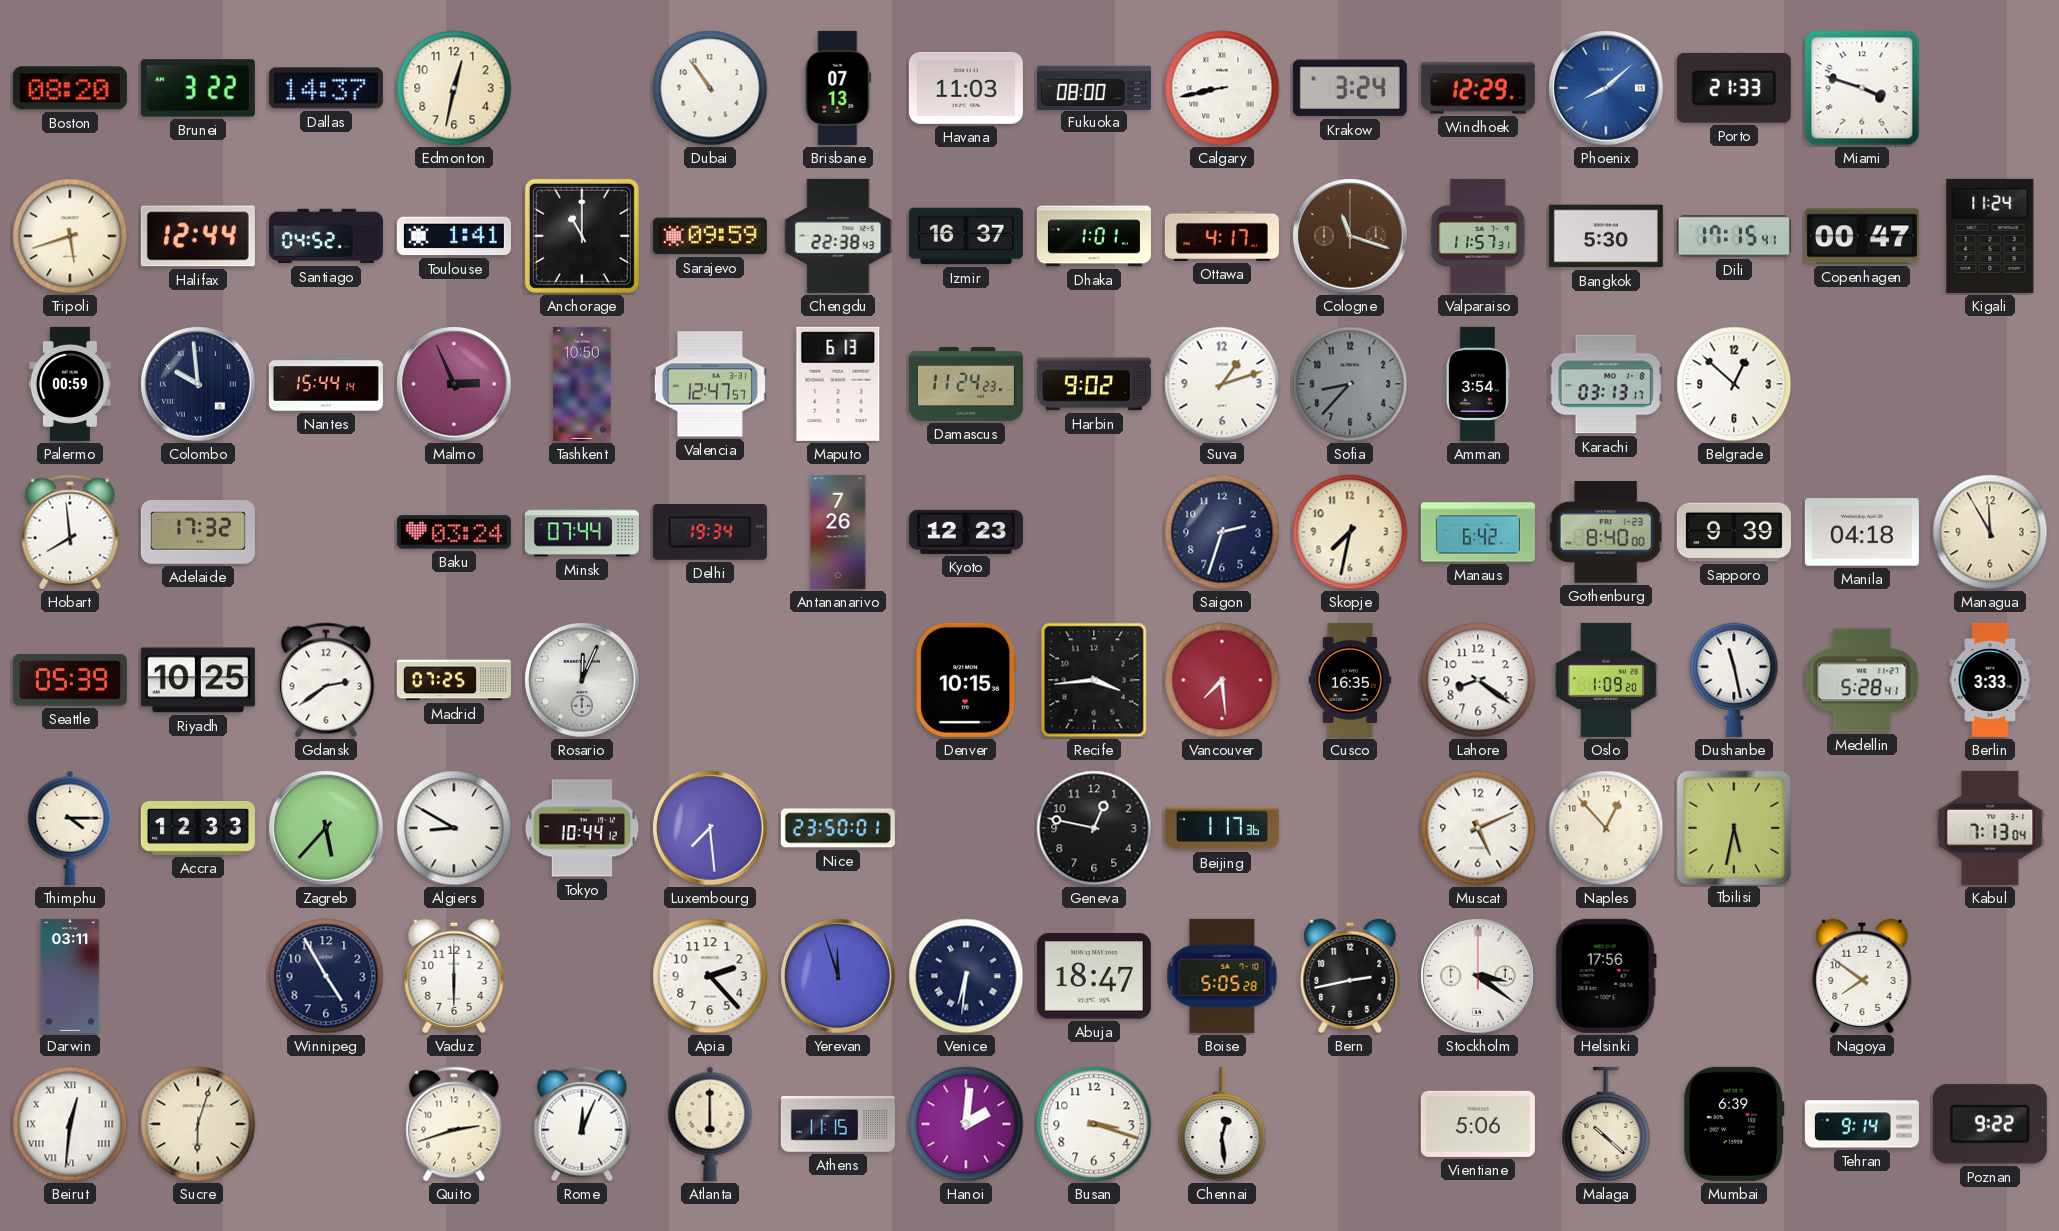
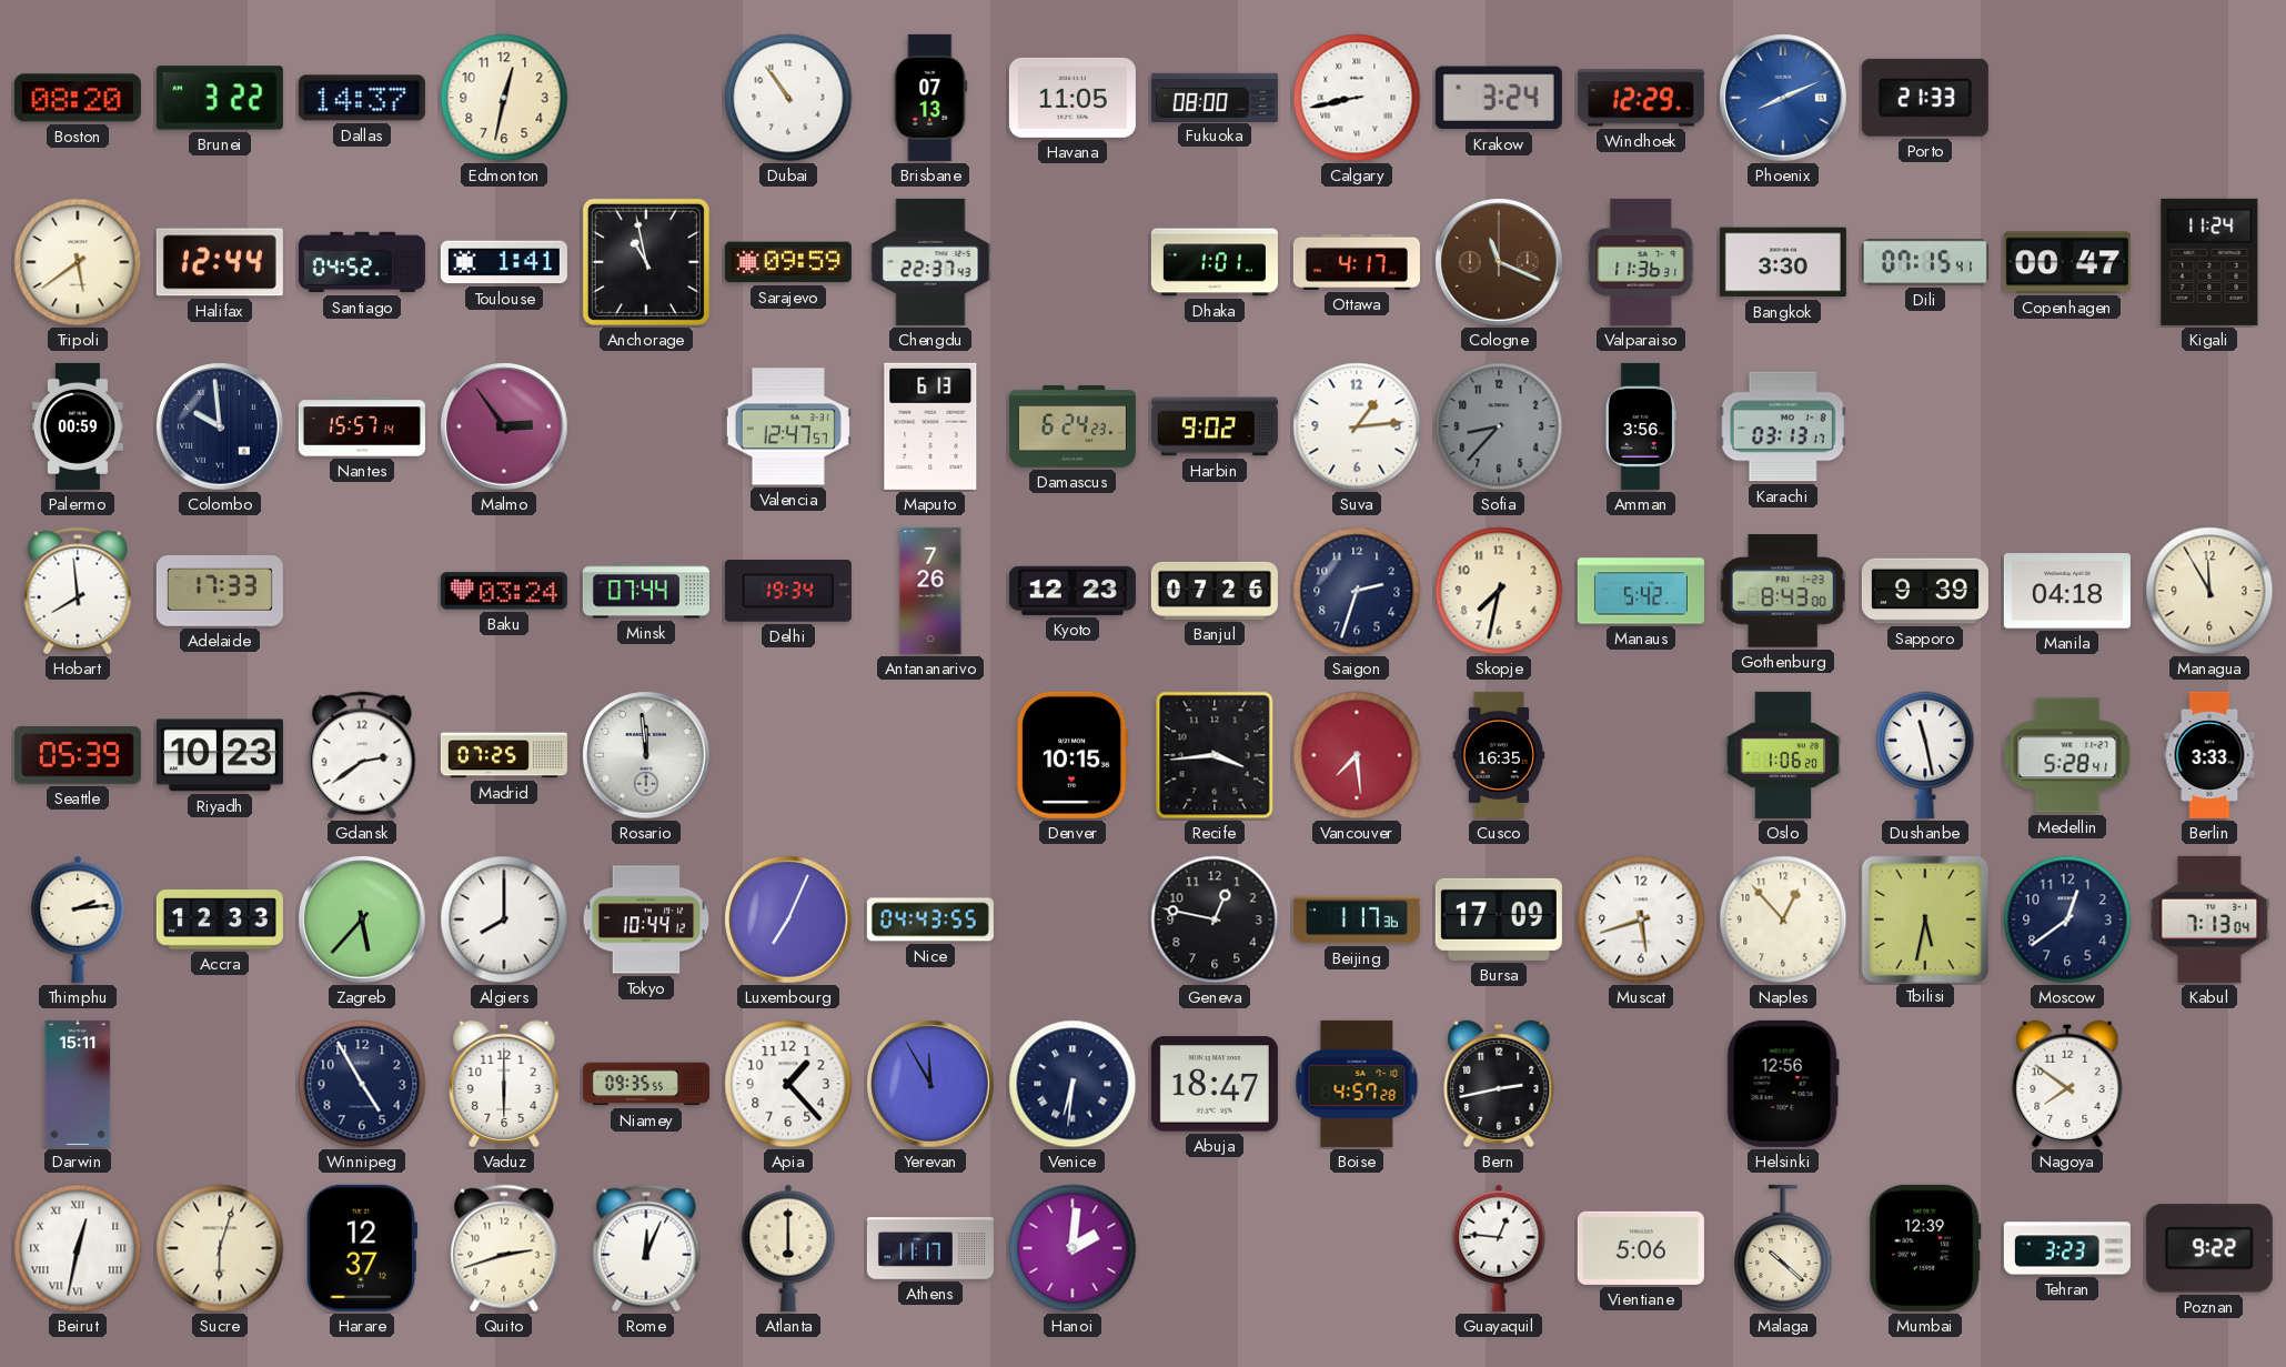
Havana: 11:03 -> 11:05 (1072, 98)
Phoenix: 8:08 -> 8:11 (1783, 98)
Miami: 3:48 -> none (1862, 88)
Tripoli: 5:42 -> 5:39 (78, 262)
Anchorage: 11:00 -> 10:58 (646, 262)
Chengdu: 22:38 -> 22:37 (930, 262)
Izmir: 16:37 -> none (966, 236)
Cologne: 11:18 -> 11:19 (1499, 262)
Valparaiso: 11:57 -> 11:36 (1641, 262)
Bangkok: 5:30 -> 3:30 (1783, 262)
Dili: 17:15 -> 07:15 (1925, 262)
Nantes: 15:44 -> 15:57 (362, 426)
Malmo: 2:56 -> 2:54 (504, 426)
Tashkent: 10:50 -> none (582, 384)
Damascus: 11:24 -> 6:24 (1072, 426)
Suva: 1:12 -> 1:14 (1357, 426)
Amman: 3:54 -> 3:56 (1641, 426)
Belgrade: 12:52 -> none (1734, 384)
Adelaide: 17:32 -> 17:33 (220, 592)
Banjul: none -> 07:26 (1215, 591)
Manaus: 6:42 -> 5:42 (1641, 591)
Gothenburg: 8:40 -> 8:43 (1783, 591)
Riyadh: 10:25 -> 10:23 (220, 755)
Rosario: 12:04 -> 11:59 (646, 755)
Lahore: 8:21 -> none (1478, 680)
Oslo: 1:09 -> 1:06 (1783, 755)
Thimphu: 4:15 -> 2:14 (78, 919)
Algiers: 8:50 -> 8:00 (504, 919)
Luxembourg: 7:29 -> 7:04 (788, 919)
Nice: 23:50 -> 04:43 (930, 919)
Bursa: none -> 17:09 (1499, 919)
Muscat: 5:11 -> 5:42 (1641, 919)
Moscow: none -> 12:39 (2067, 919)
Darwin: 03:11 -> 15:11 (78, 1084)
Niamey: none -> 09:35 (646, 1084)
Apia: 2:23 -> 1:23 (788, 1084)
Yerevan: 11:57 -> 11:55 (930, 1084)
Boise: 5:05 -> 4:57 (1357, 1084)
Stockholm: 3:21 -> none (1478, 976)
Helsinki: 17:56 -> 12:56 (1783, 1084)
Beirut: 12:31 -> 12:32 (78, 1248)
Harare: none -> 12:37 (362, 1248)
Athens: 11:15 -> 11:17 (930, 1248)
Busan: 3:18 -> none (1094, 1124)
Chennai: 12:29 -> none (1222, 1124)
Guayaquil: none -> 12:46 (1499, 1248)
Mumbai: 6:39 -> 12:39 (1925, 1248)
Tehran: 9:14 -> 3:23 (2067, 1248)
